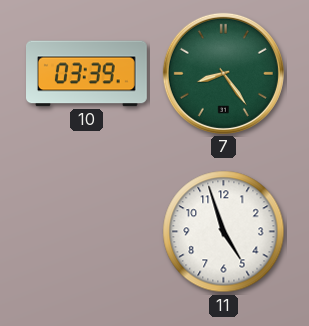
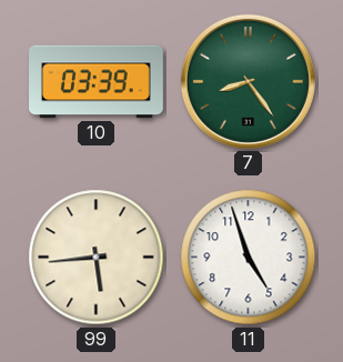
99: none -> 5:44 (97, 258)
